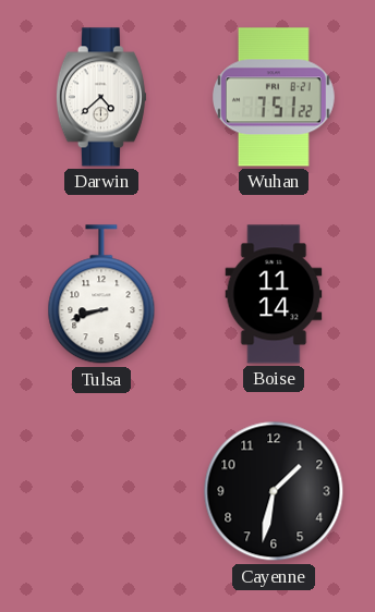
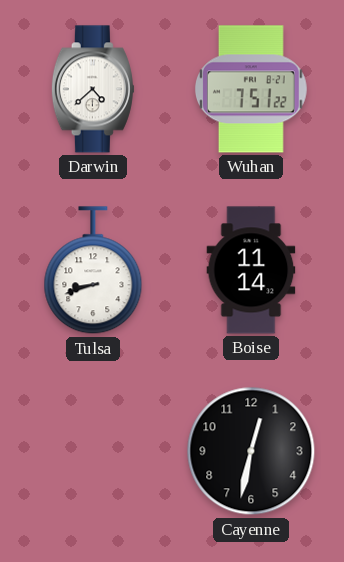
Cayenne: 1:32 -> 12:32 (251, 451)
